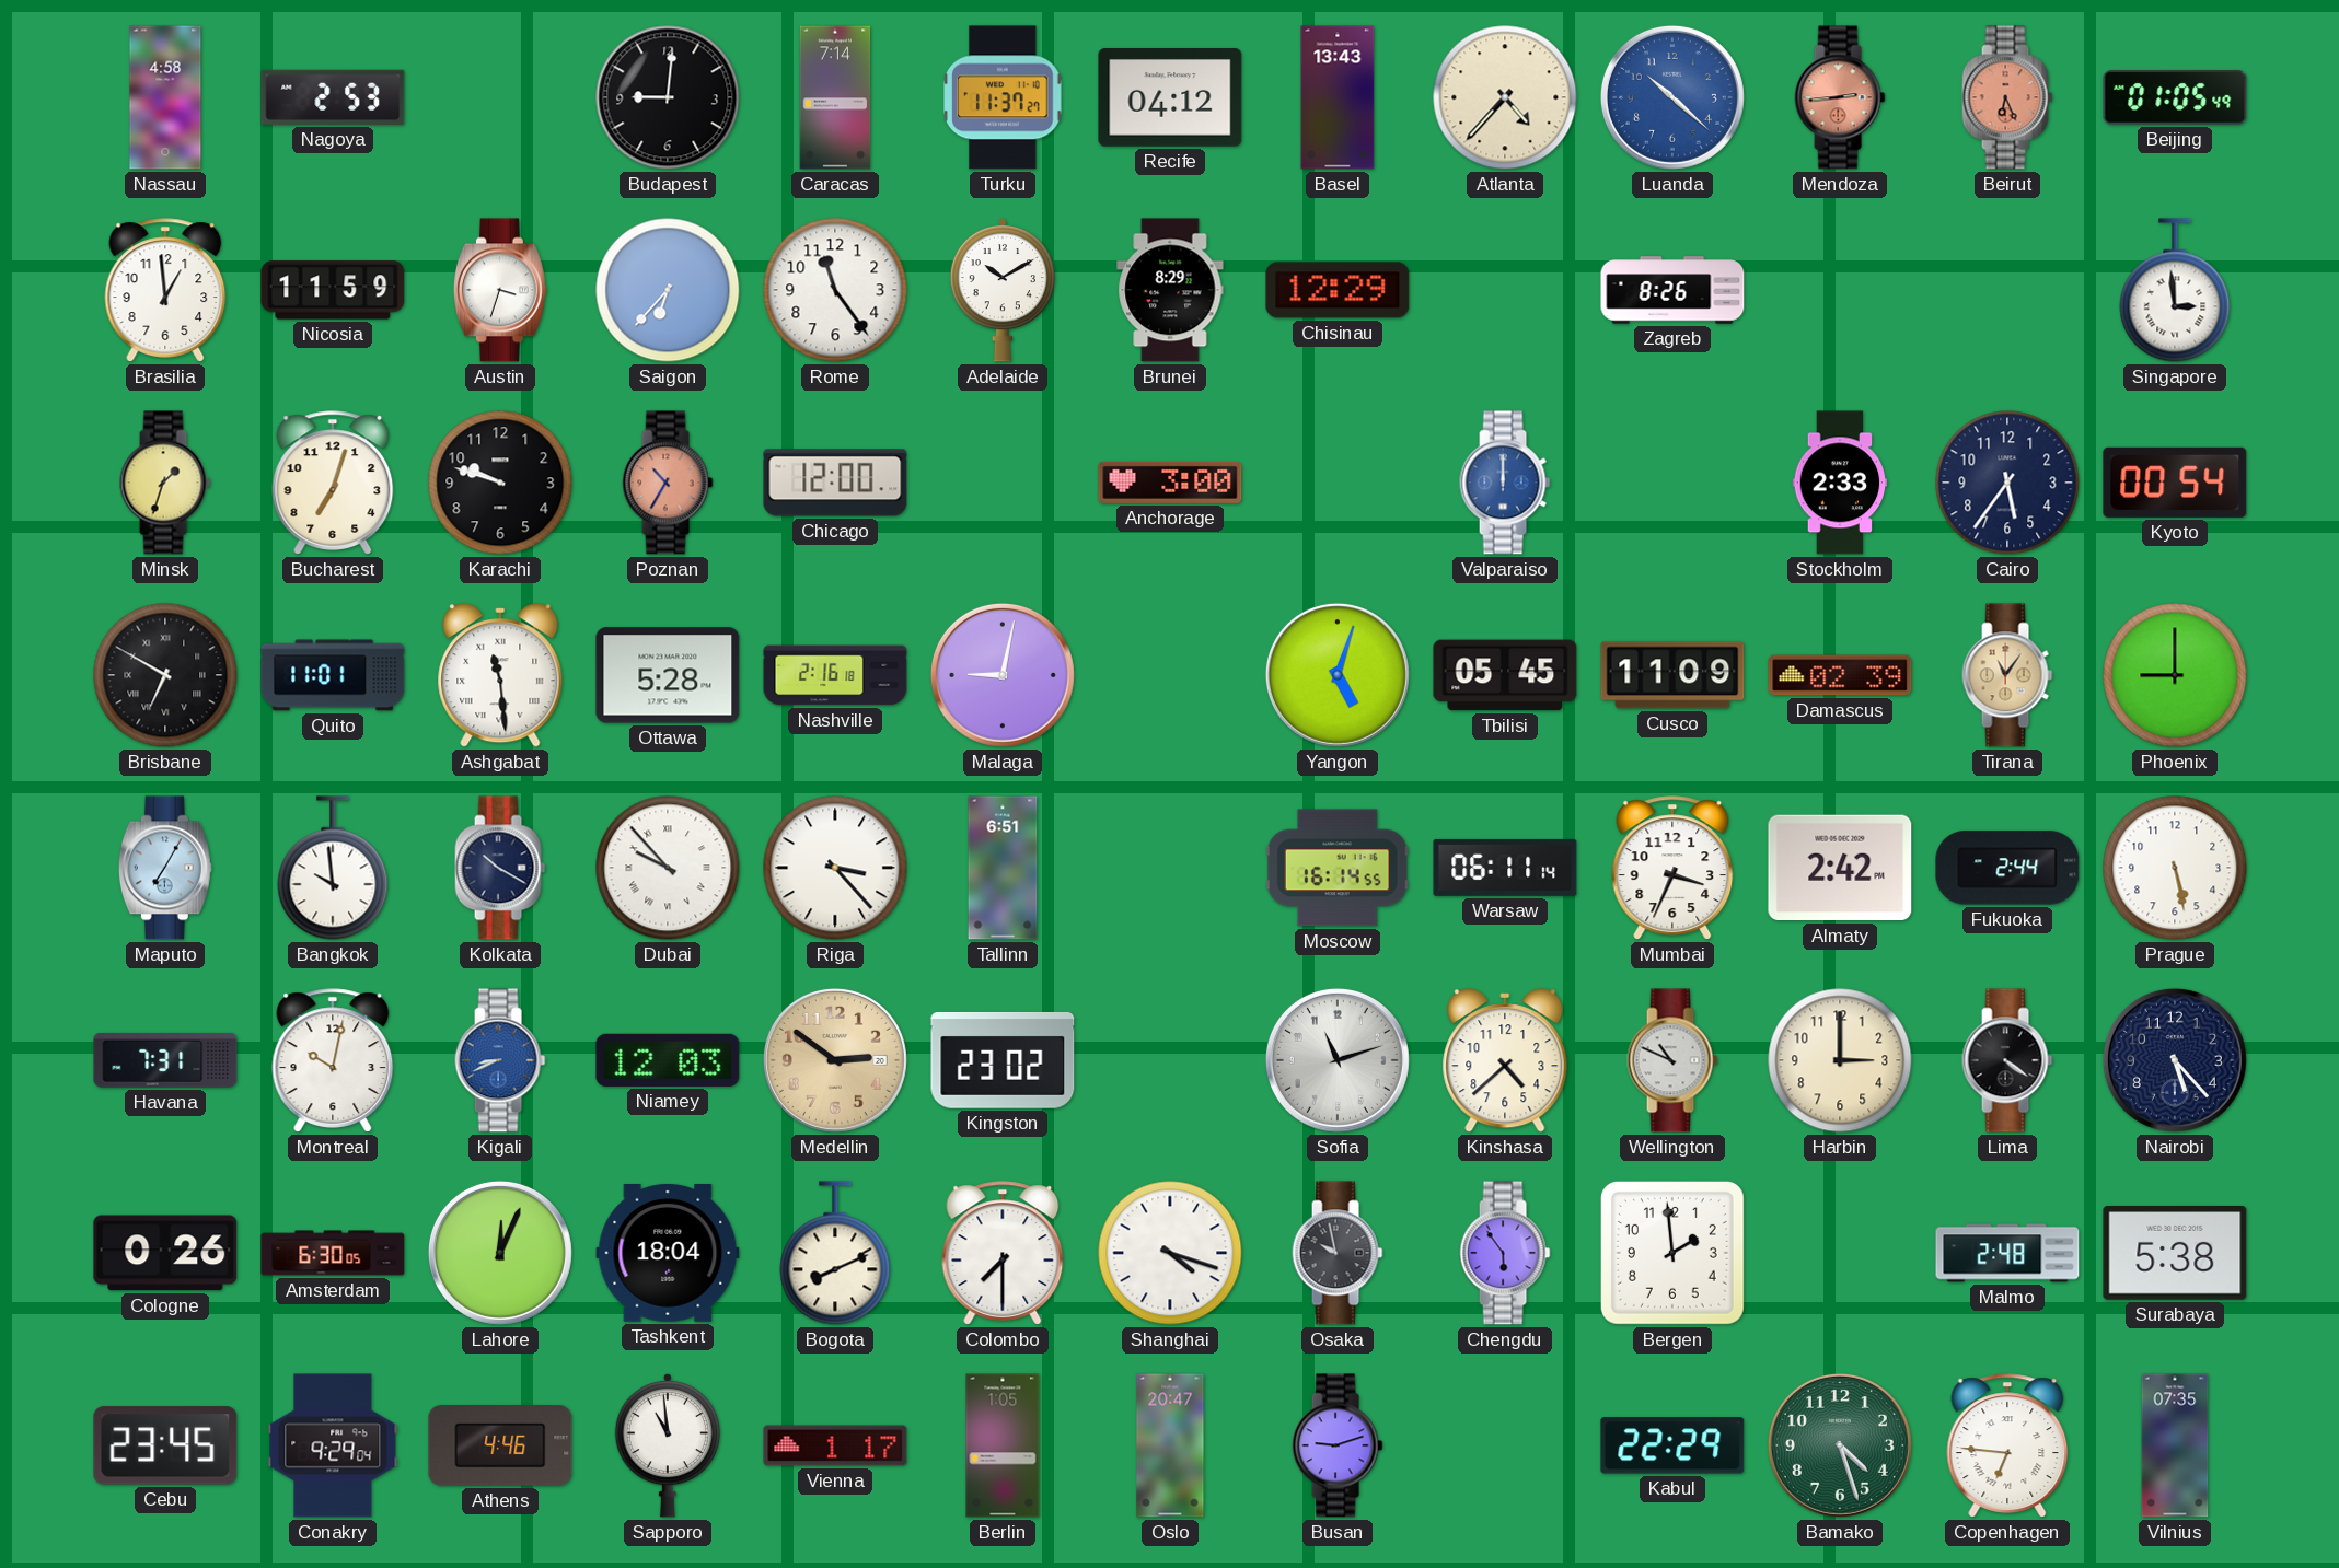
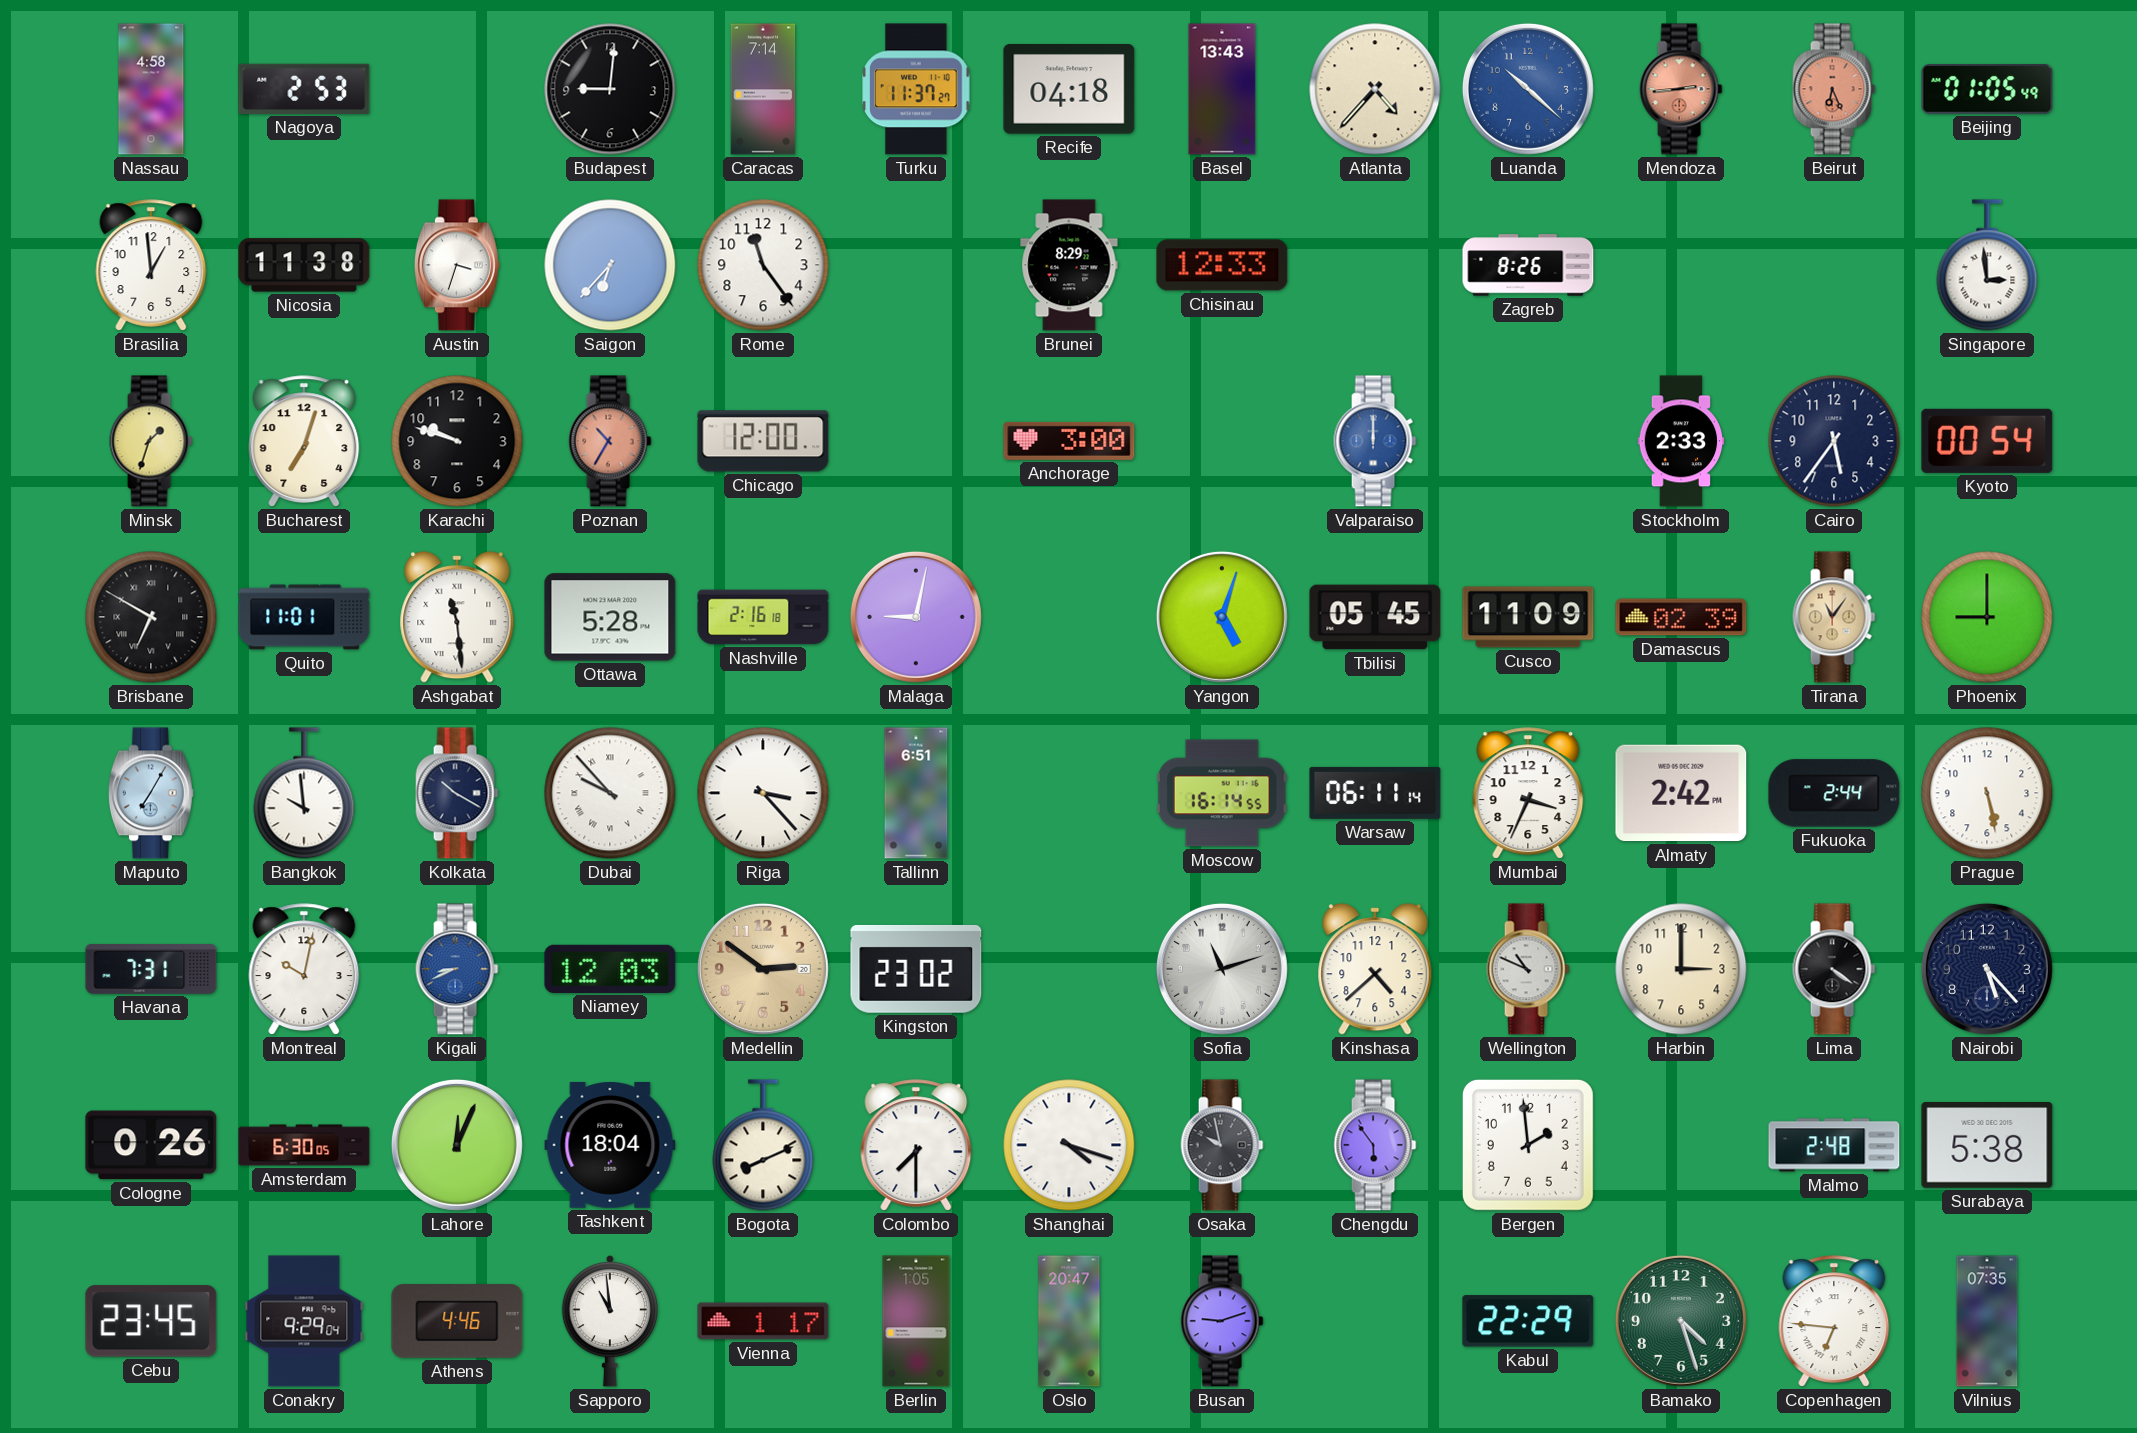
Recife: 04:12 -> 04:18 (1069, 90)
Nicosia: 11:59 -> 11:38 (304, 265)
Adelaide: 10:10 -> none (1001, 290)
Chisinau: 12:29 -> 12:33 (1222, 265)
